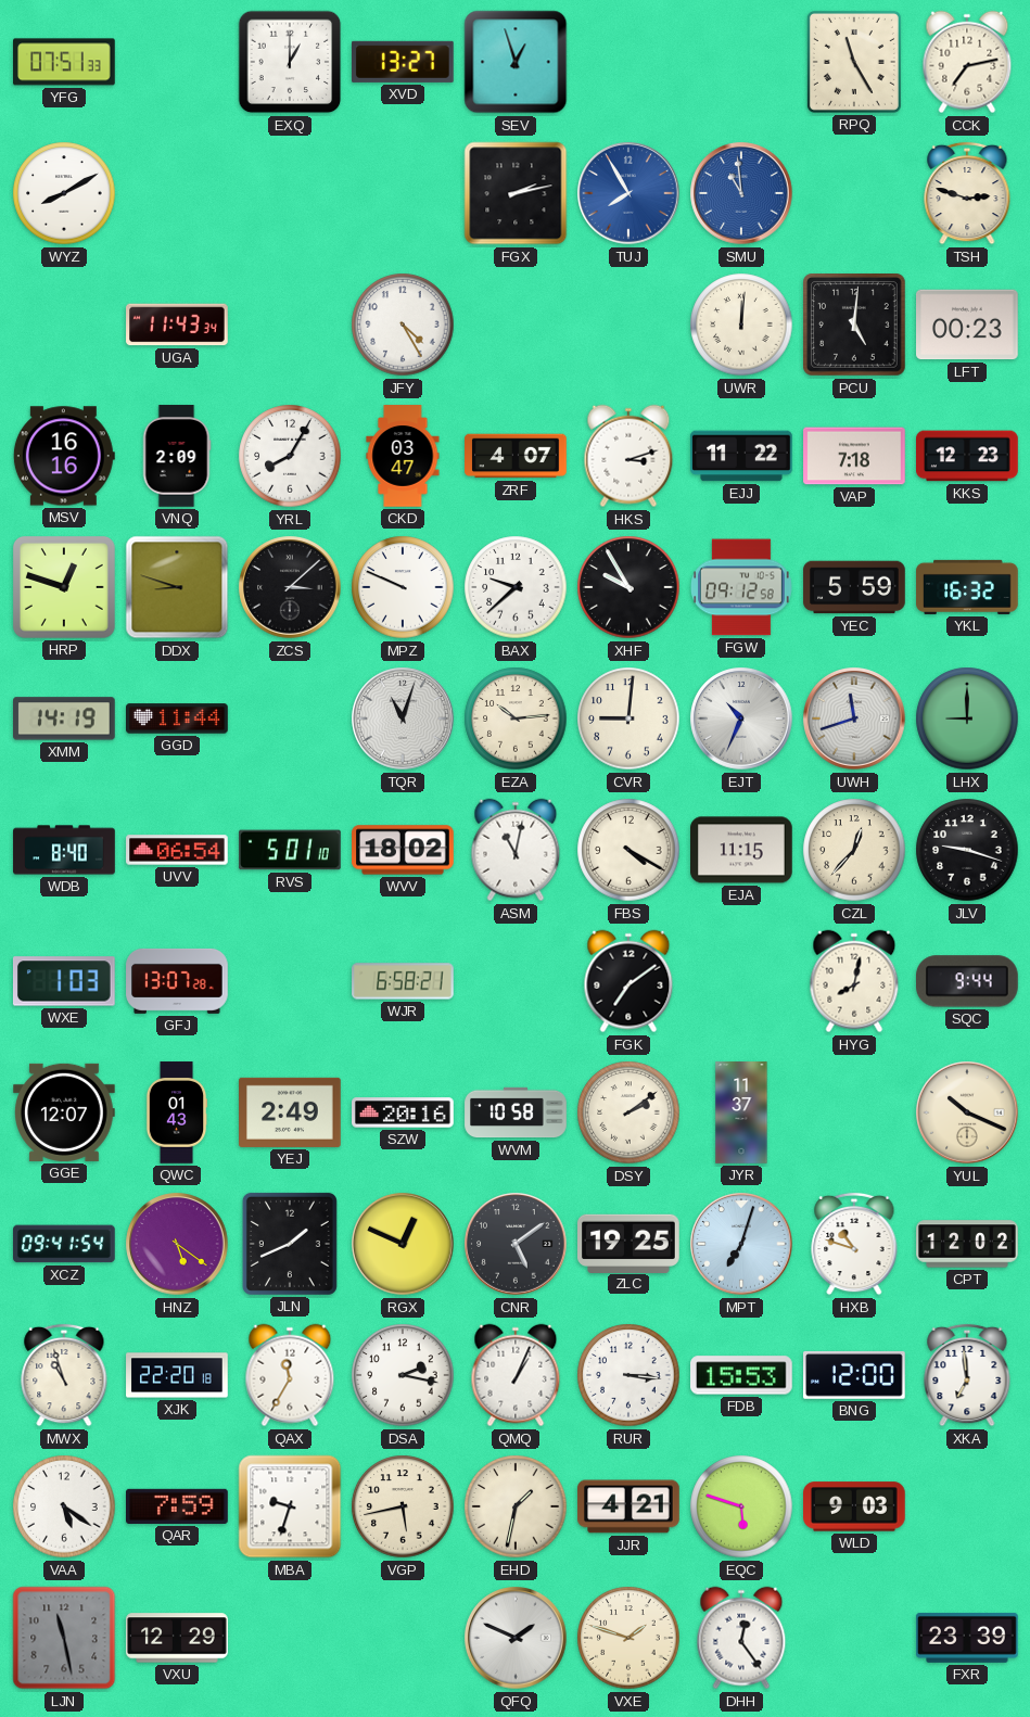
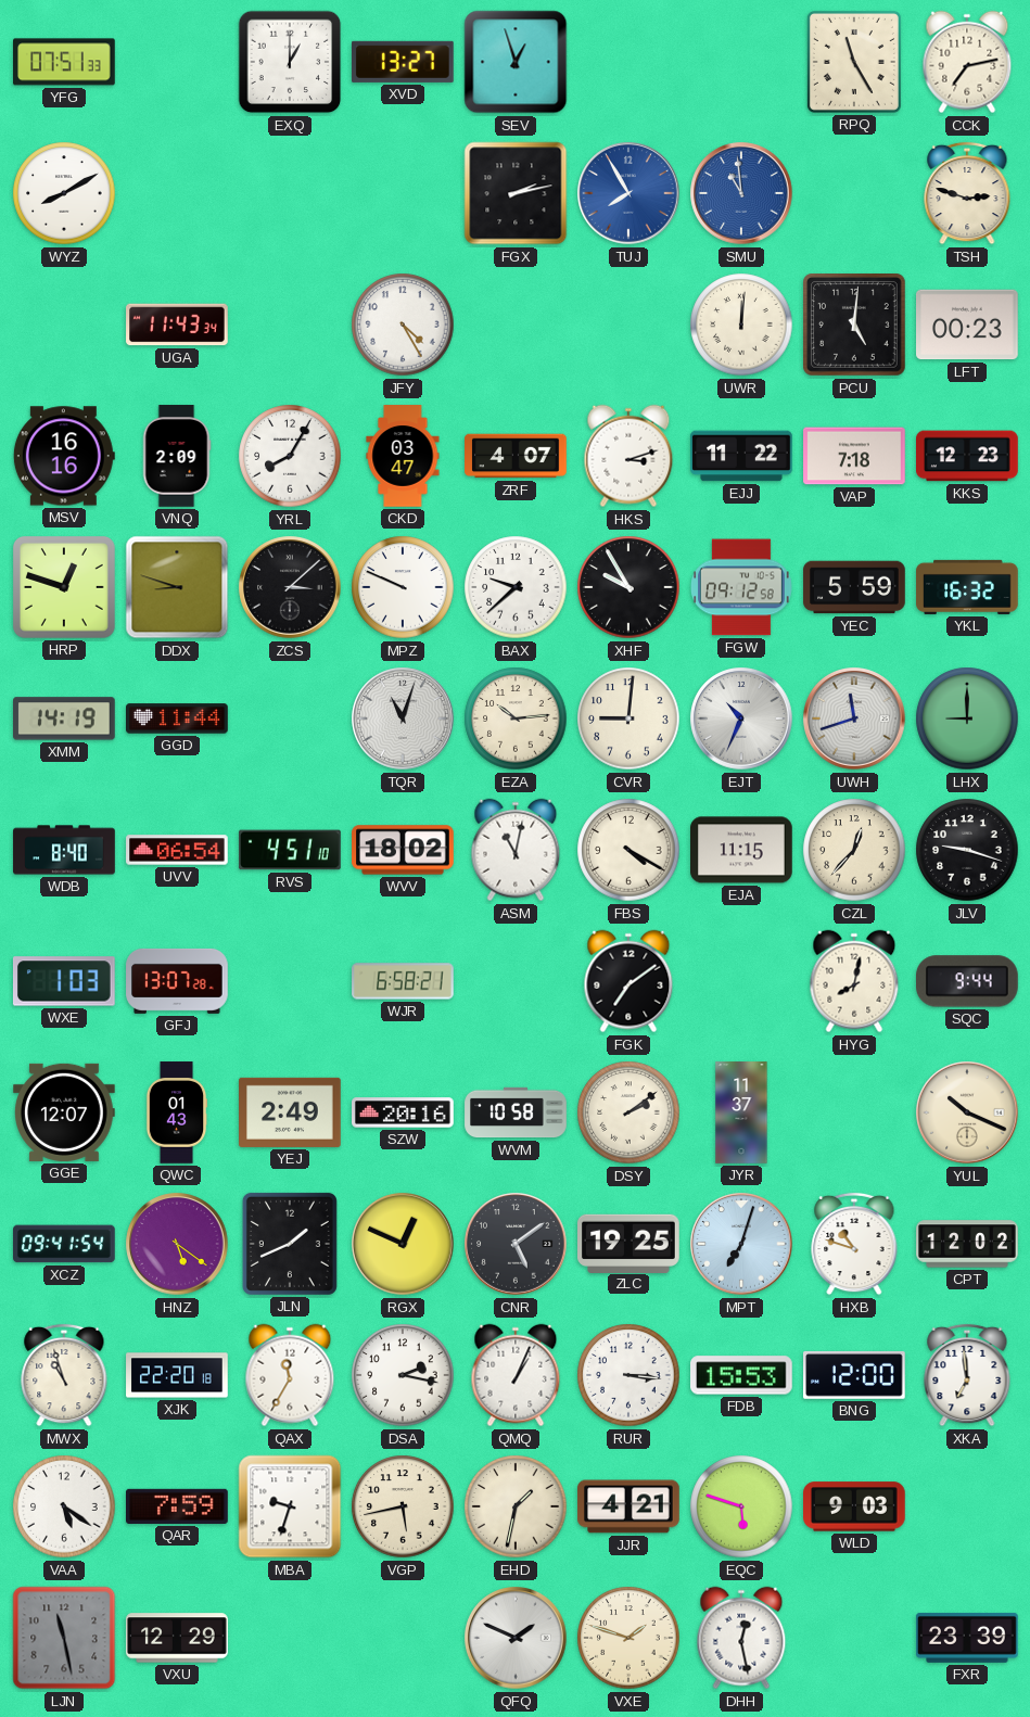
RVS: 5:01 -> 4:51 (290, 850)
DHH: 12:24 -> 12:28 (741, 1638)
